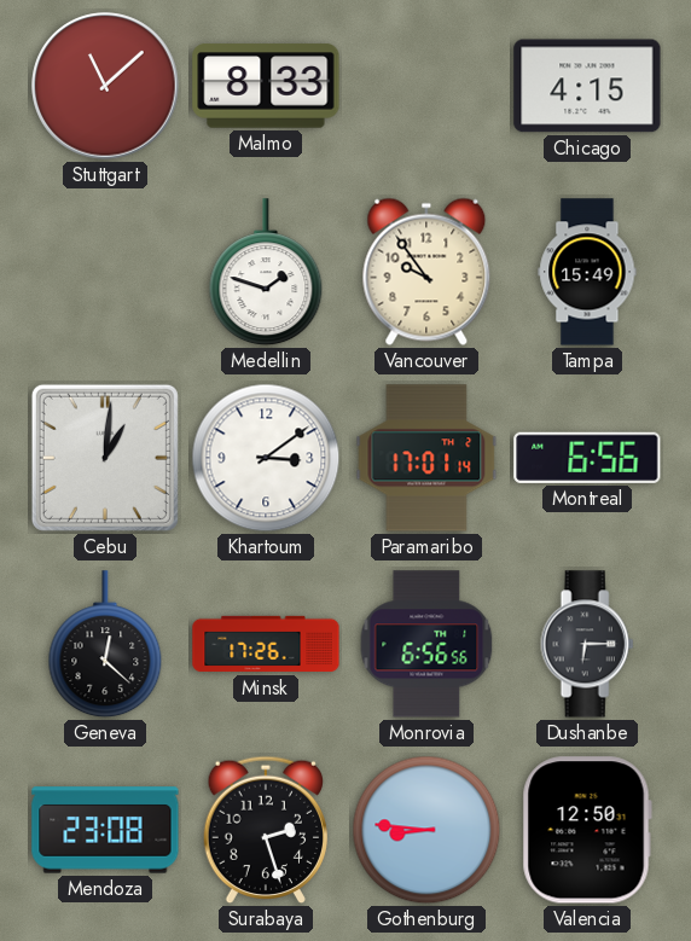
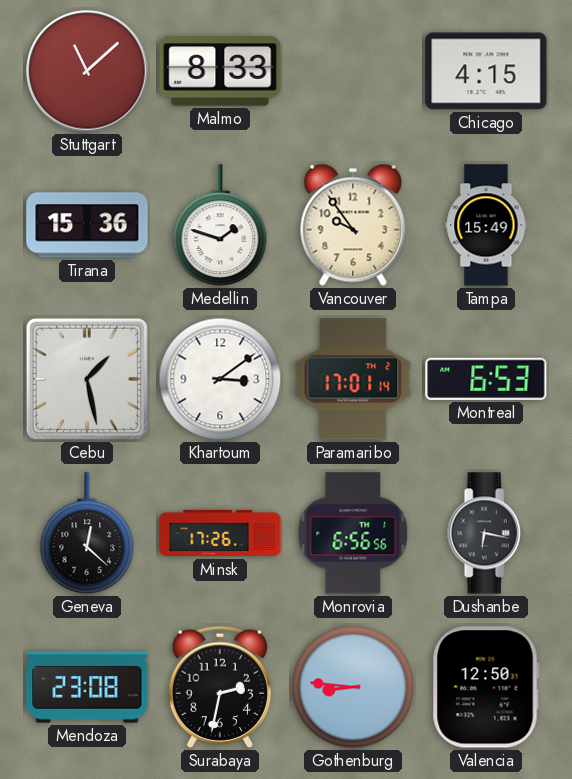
Tirana: none -> 15:36 (87, 225)
Cebu: 1:01 -> 1:28 (87, 379)
Montreal: 6:56 -> 6:53 (486, 379)
Dushanbe: 6:15 -> 6:17 (486, 533)
Surabaya: 2:27 -> 2:32 (219, 687)
